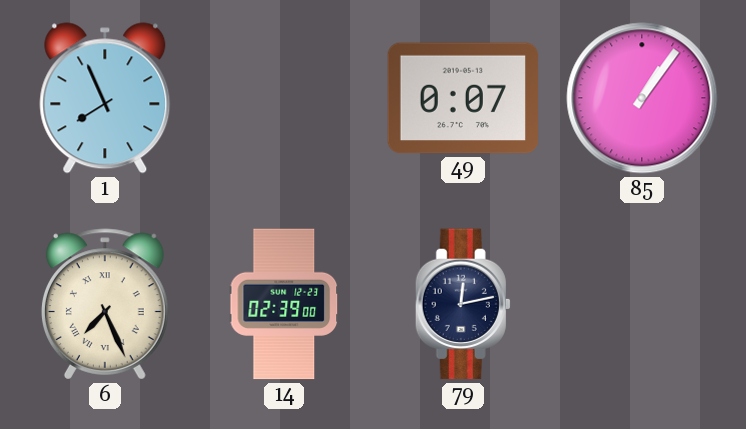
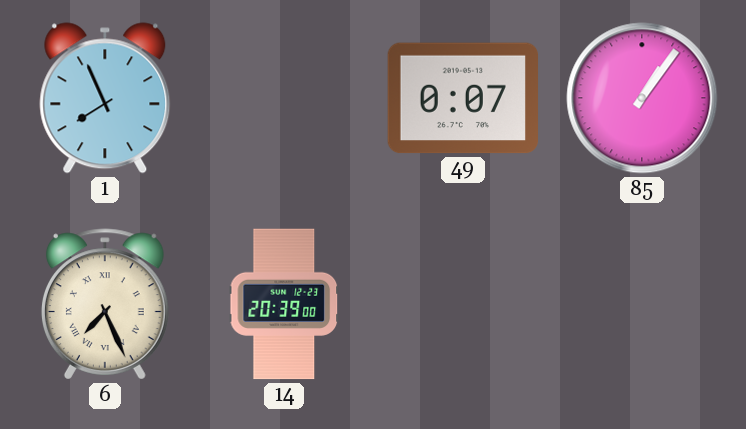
14: 02:39 -> 20:39 (284, 304)
79: 12:13 -> none (463, 304)
